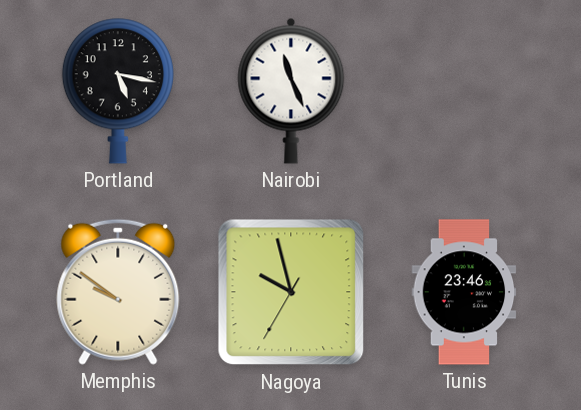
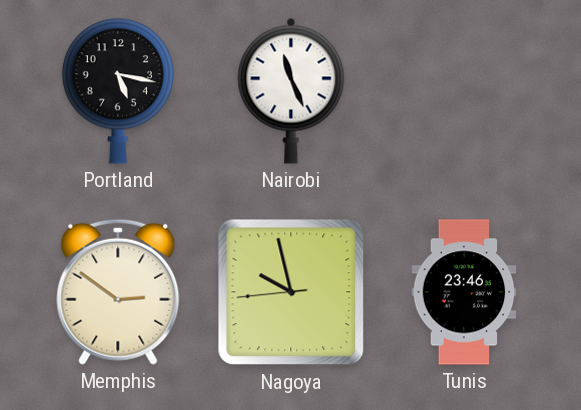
Memphis: 9:51 -> 2:51 (118, 292)
Nagoya: 9:57:35 -> 9:57:44 (291, 292)
